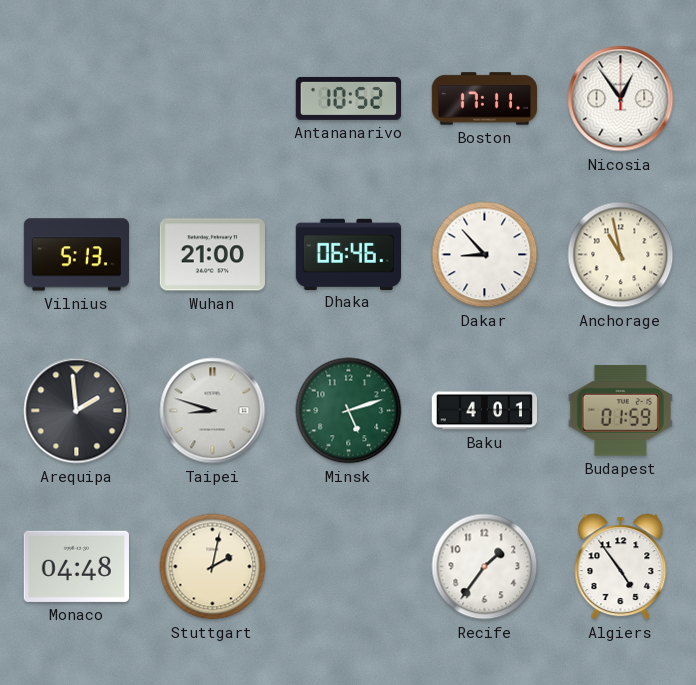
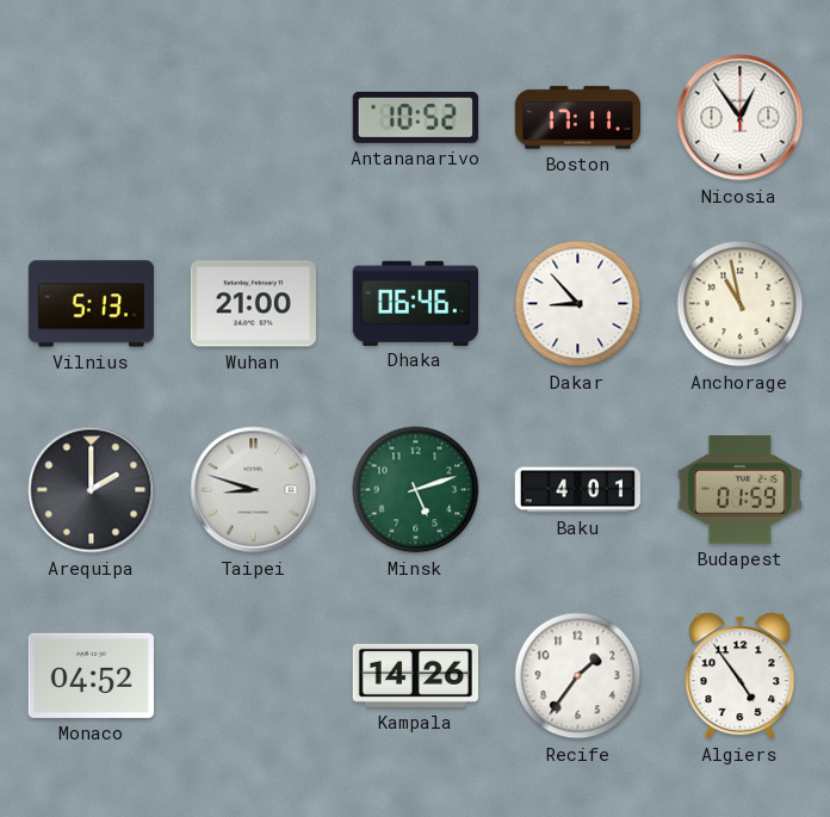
Arequipa: 1:59 -> 2:00 (92, 490)
Monaco: 04:48 -> 04:52 (91, 675)
Stuttgart: 2:02 -> none (213, 567)
Kampala: none -> 14:26 (415, 675)
